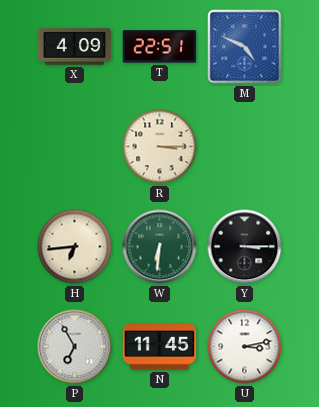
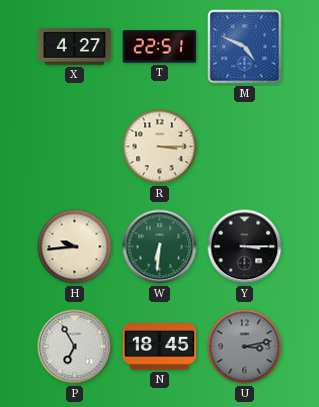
X: 4:09 -> 4:27 (75, 47)
H: 6:44 -> 9:44 (75, 247)
N: 11:45 -> 18:45 (160, 347)
U dial: white -> grey (245, 347)
